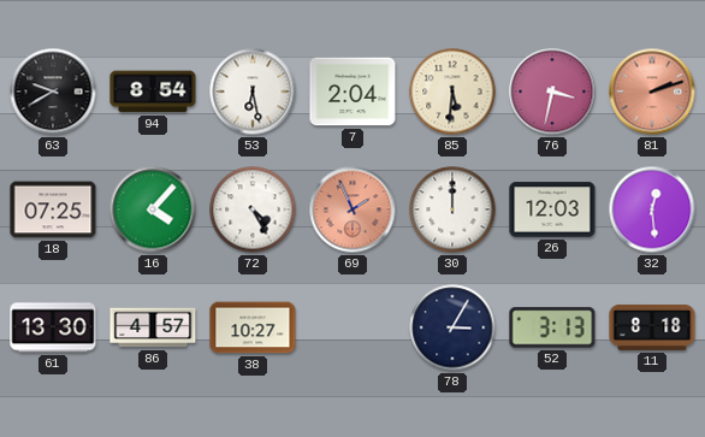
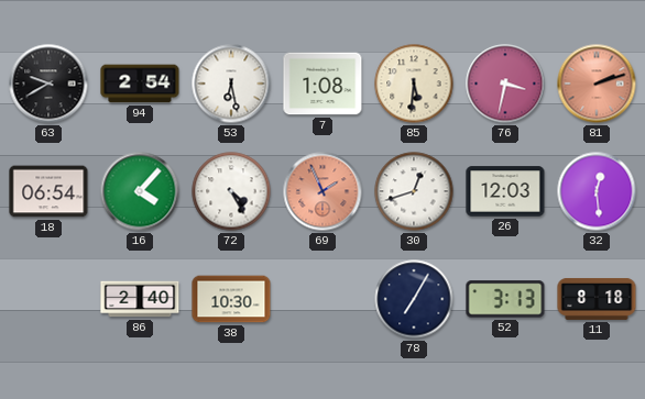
94: 8:54 -> 2:54 (140, 84)
7: 2:04 -> 1:08 (322, 84)
18: 07:25 -> 06:54 (48, 191)
30: 12:00 -> 12:42 (414, 191)
61: 13:30 -> none (53, 327)
86: 4:57 -> 2:40 (140, 299)
38: 10:27 -> 10:30 (231, 299)
78: 3:05 -> 7:05 (414, 299)
